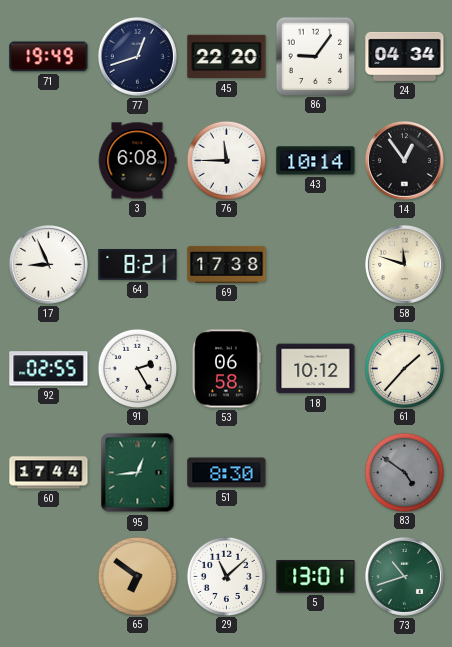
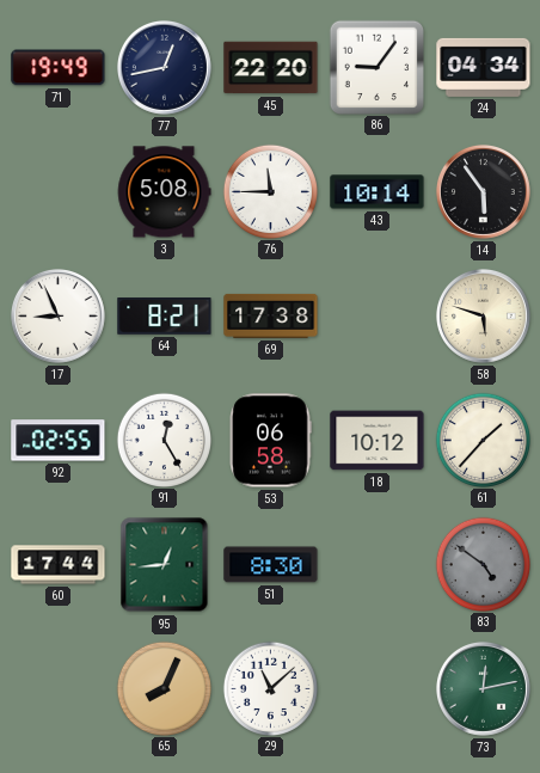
77: 12:42 -> 12:43 (164, 67)
3: 6:08 -> 5:08 (164, 192)
14: 12:54 -> 5:54 (483, 191)
58: 11:48 -> 5:48 (483, 315)
91: 2:25 -> 12:25 (164, 440)
65: 6:51 -> 8:04 (164, 688)
5: 13:01 -> none (316, 577)
73: 10:42 -> 12:13 (483, 688)
